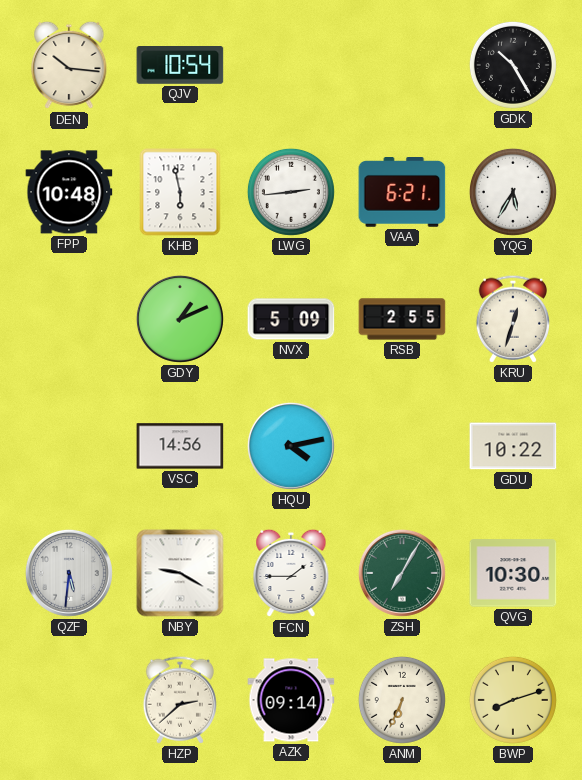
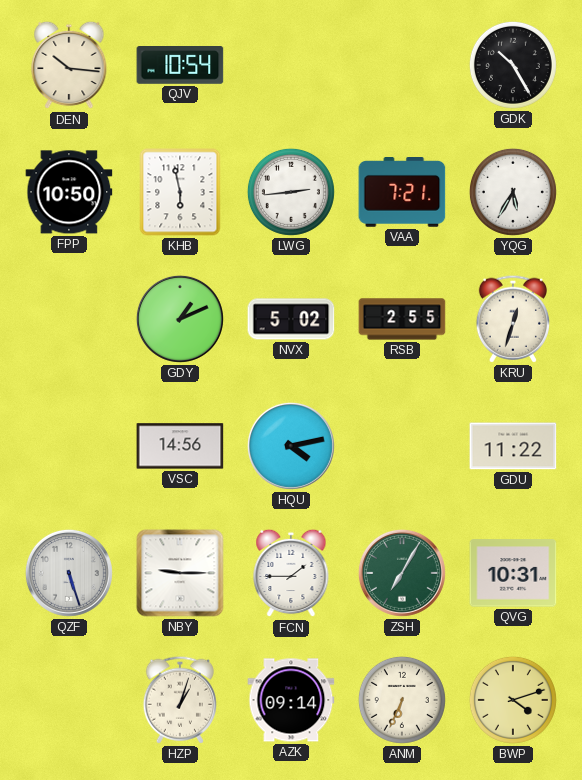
FPP: 10:48 -> 10:50 (69, 192)
VAA: 6:21 -> 7:21 (402, 193)
NVX: 5:09 -> 5:02 (291, 319)
GDU: 10:22 -> 11:22 (513, 446)
QZF: 5:31 -> 5:27 (69, 573)
NBY: 9:20 -> 9:15 (180, 573)
QVG: 10:30 -> 10:31 (513, 573)
HZP: 2:38 -> 1:03 (179, 700)
BWP: 8:12 -> 4:12 (513, 700)
